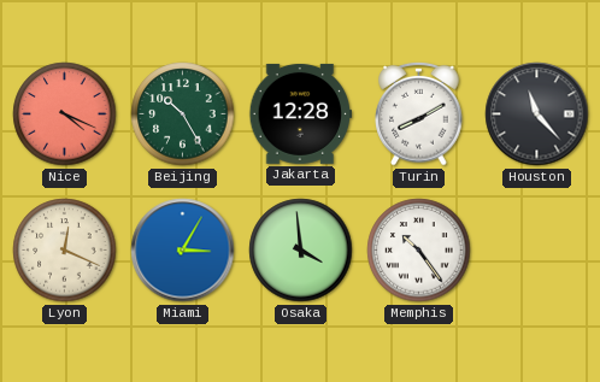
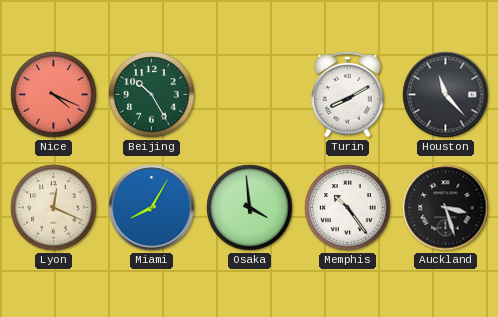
Jakarta: 12:28 -> none (301, 113)
Miami: 3:05 -> 8:05 (152, 208)
Auckland: none -> 3:27 (446, 208)
